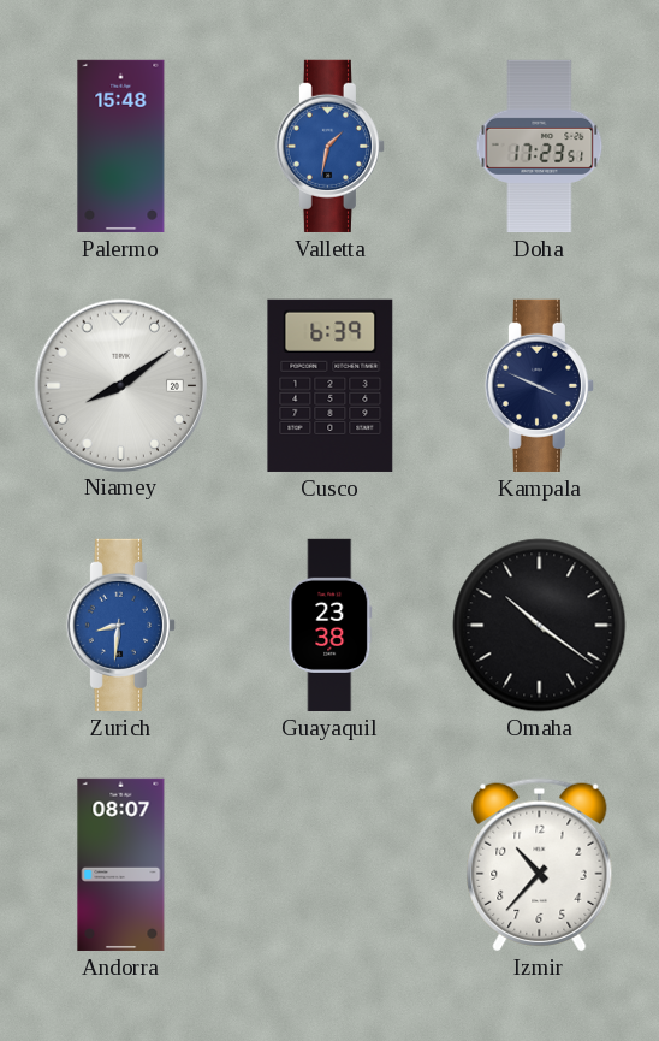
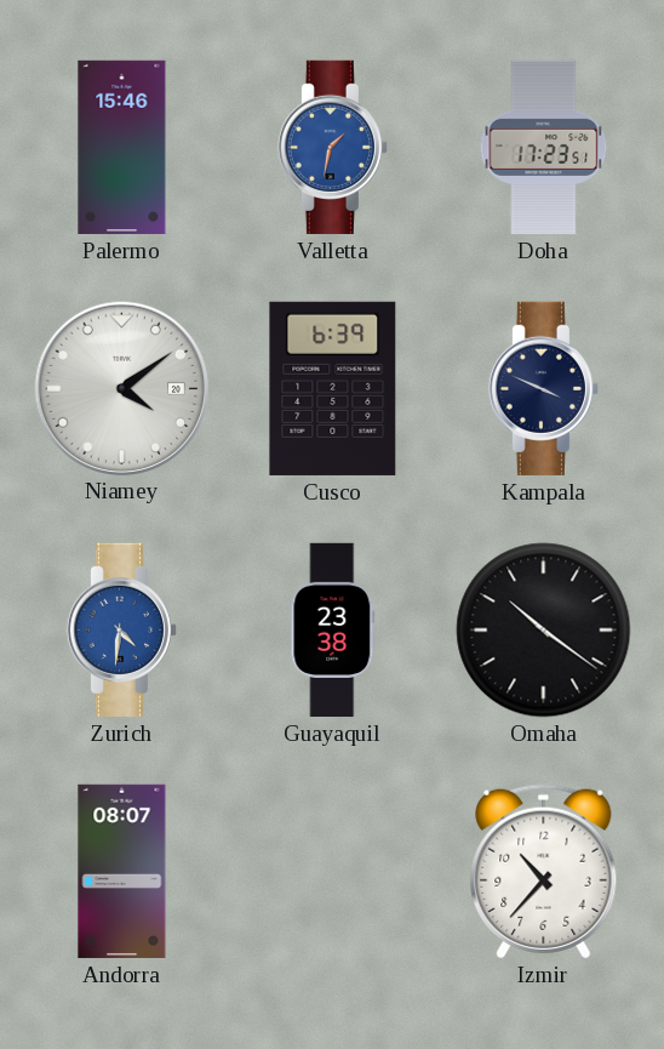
Palermo: 15:48 -> 15:46 (122, 147)
Niamey: 8:09 -> 4:09 (121, 388)
Zurich: 8:31 -> 4:31 (121, 629)
